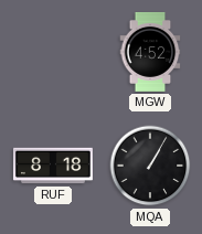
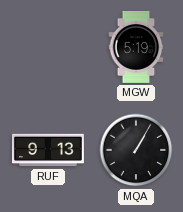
MGW: 4:52 -> 5:19 (136, 47)
RUF: 8:18 -> 9:13 (48, 150)
